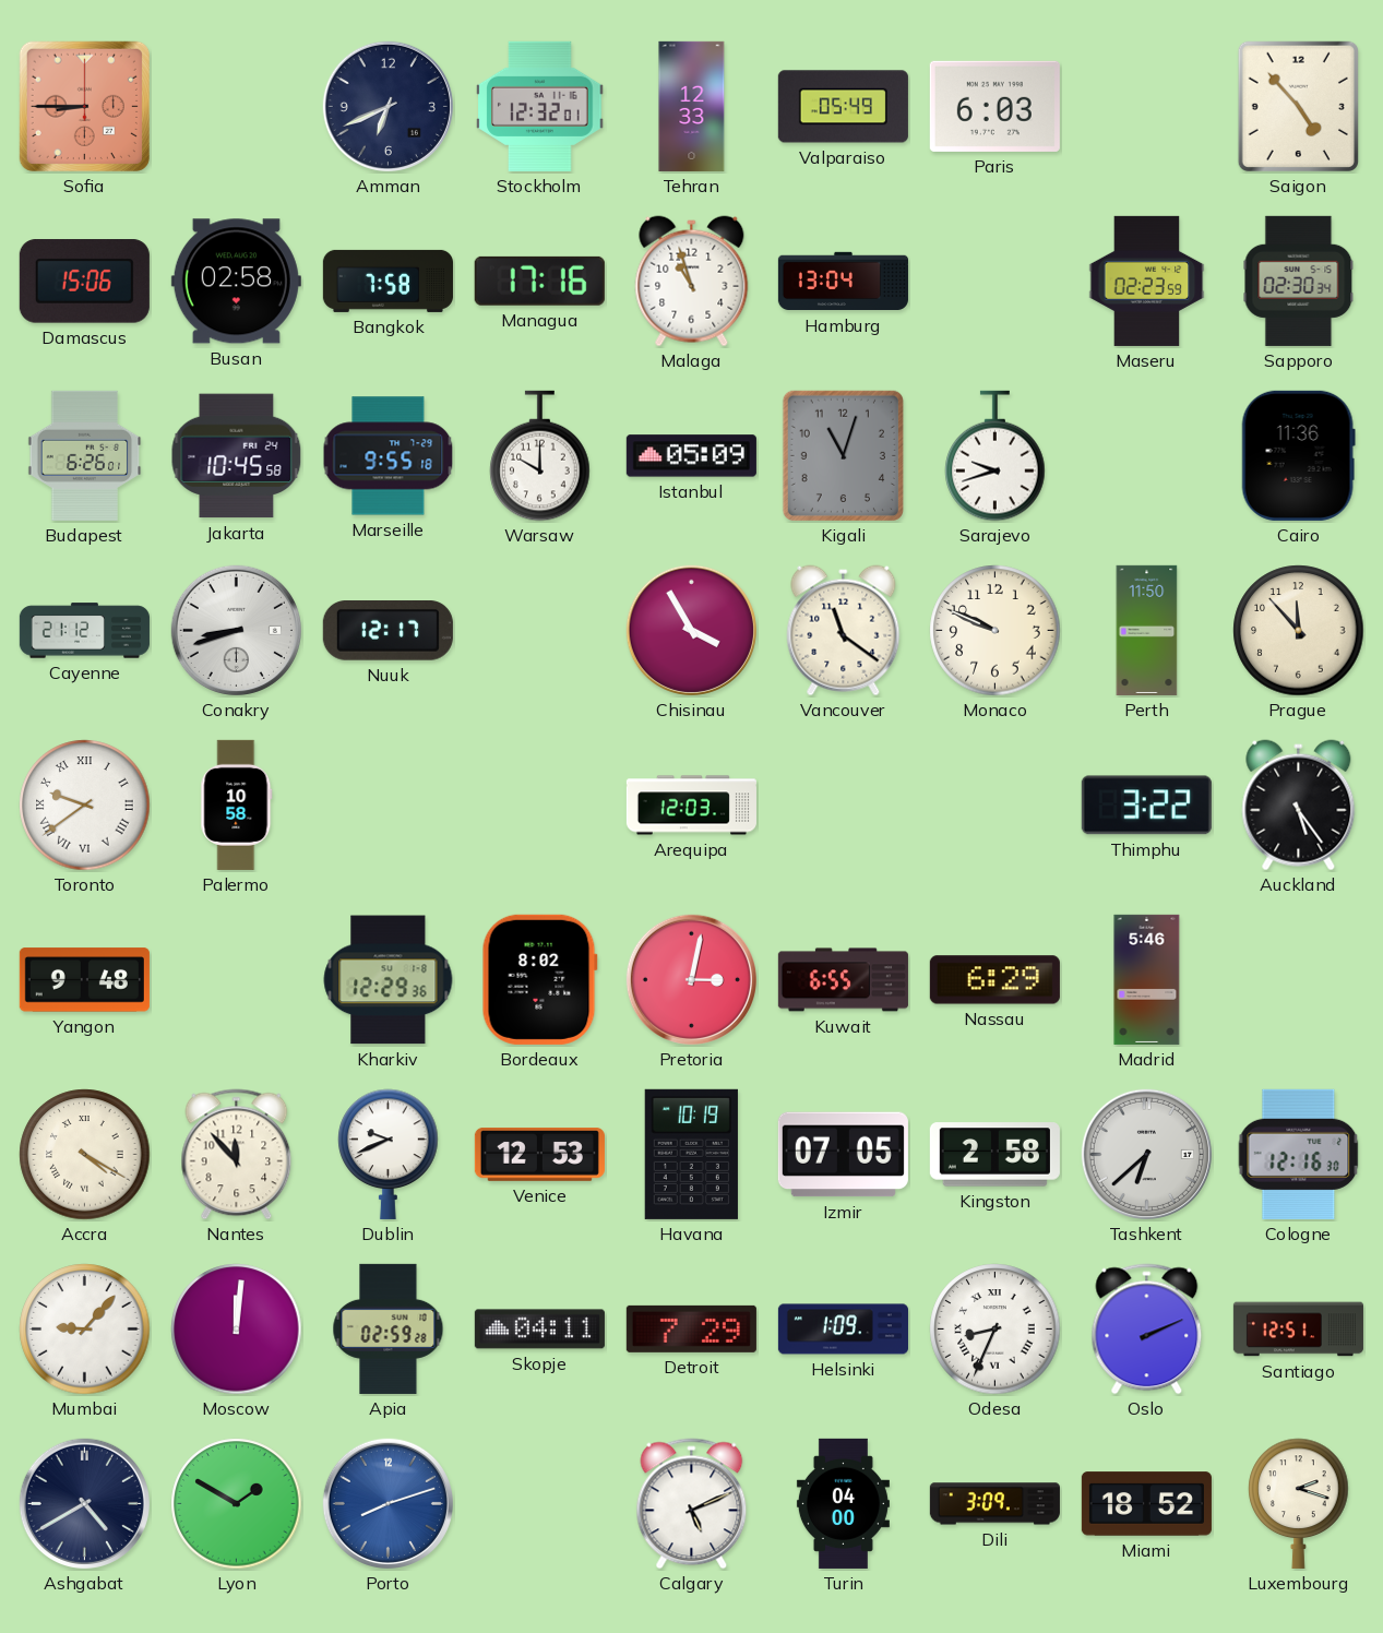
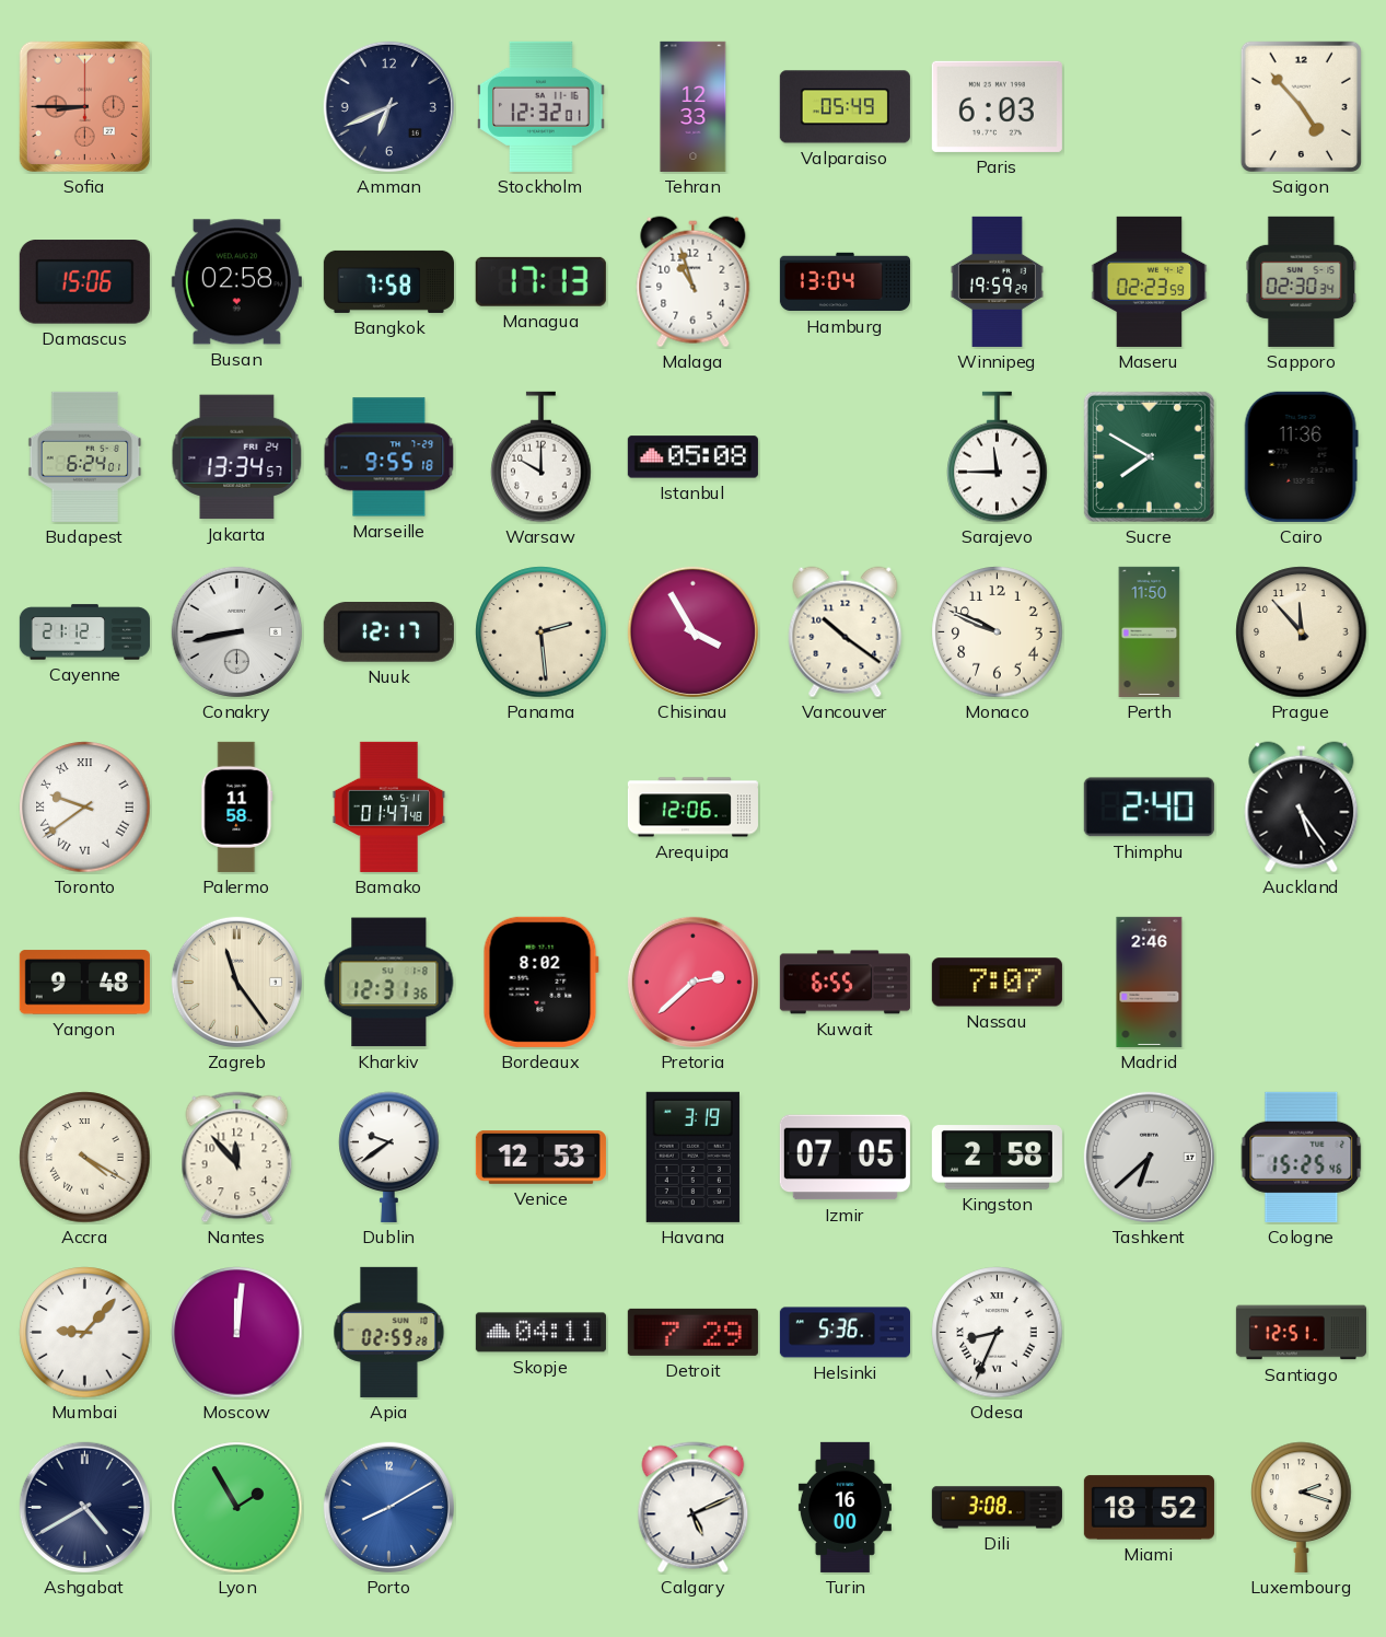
Managua: 17:16 -> 17:13 (540, 281)
Winnipeg: none -> 19:59 (997, 281)
Budapest: 6:26 -> 6:24 (85, 456)
Jakarta: 10:45 -> 13:34 (237, 457)
Istanbul: 05:09 -> 05:08 (692, 457)
Kigali: 11:03 -> none (843, 455)
Sarajevo: 9:42 -> 11:45 (998, 457)
Sucre: none -> 7:50 (1149, 456)
Conakry: 8:42 -> 8:43 (236, 631)
Panama: none -> 2:29 (541, 632)
Vancouver: 11:21 -> 10:21 (846, 632)
Palermo: 10:58 -> 11:58 (237, 806)
Bamako: none -> 01:47 (389, 806)
Arequipa: 12:03 -> 12:06 (692, 808)
Thimphu: 3:22 -> 2:40 (1149, 808)
Zagreb: none -> 11:24 (236, 982)
Kharkiv: 12:29 -> 12:31 (389, 983)
Pretoria: 3:02 -> 2:38 (692, 982)
Nassau: 6:29 -> 7:07 (997, 983)
Madrid: 5:46 -> 2:46 (1150, 982)
Dublin: 9:41 -> 9:39 (389, 1157)
Havana: 10:19 -> 3:19 (692, 1157)
Cologne: 12:16 -> 15:25 (1302, 1157)
Helsinki: 1:09 -> 5:36 (845, 1333)
Oslo: 2:11 -> none (1147, 1330)
Lyon: 1:50 -> 1:55 (237, 1508)
Porto: 8:12 -> 8:10 (388, 1507)
Turin: 04:00 -> 16:00 (845, 1507)
Dili: 3:09 -> 3:08 (997, 1508)
